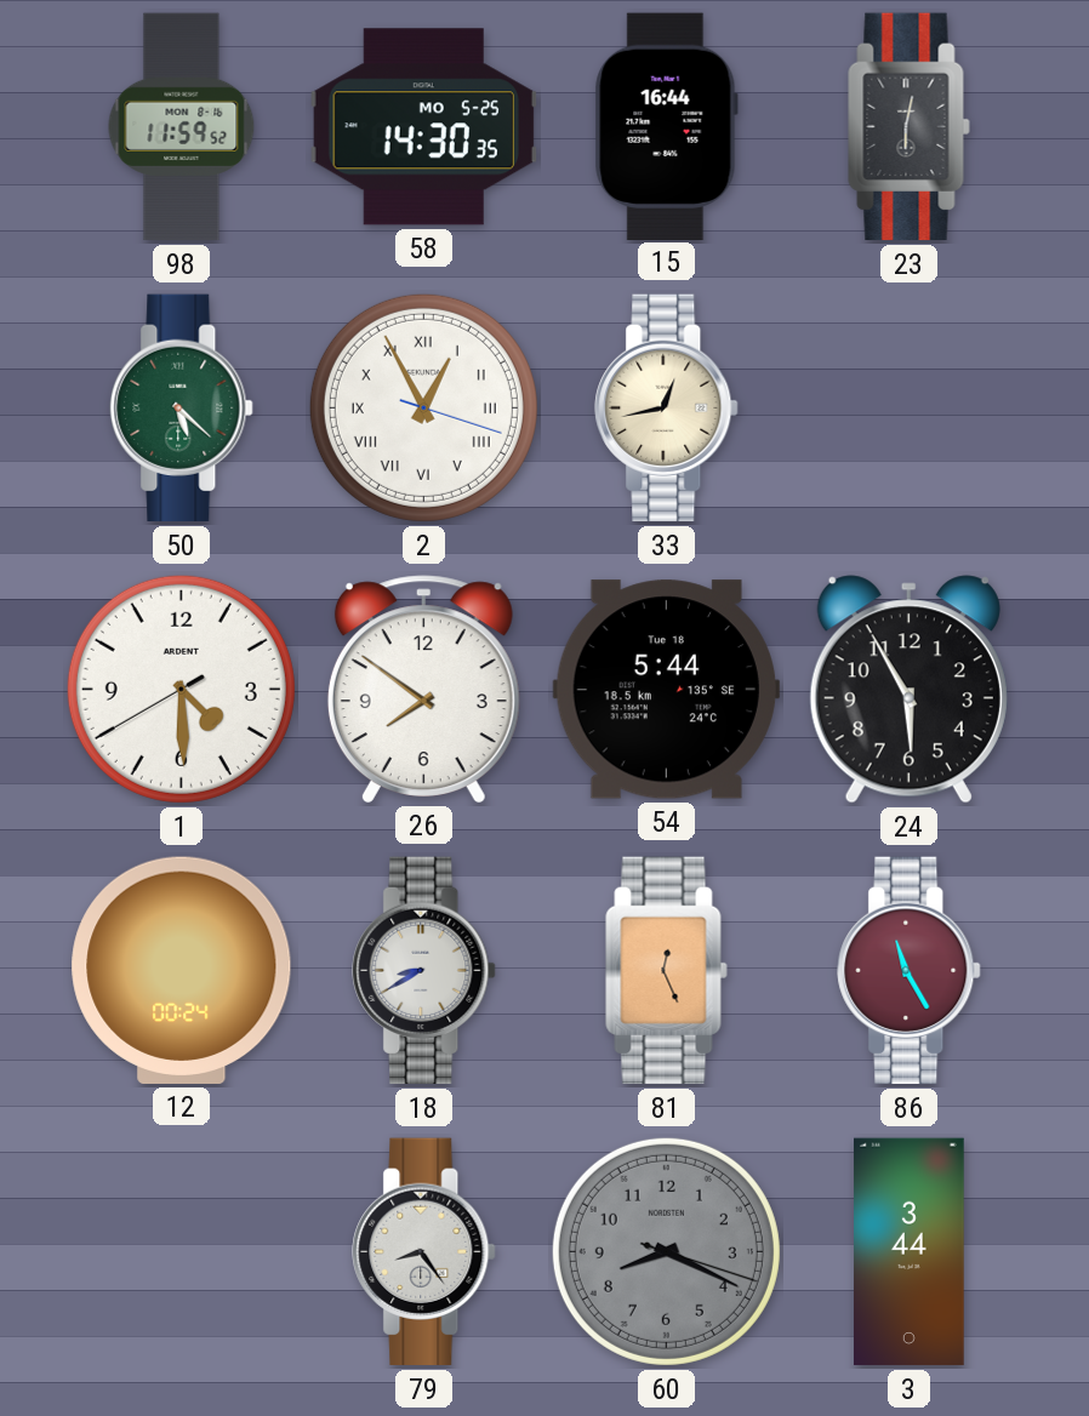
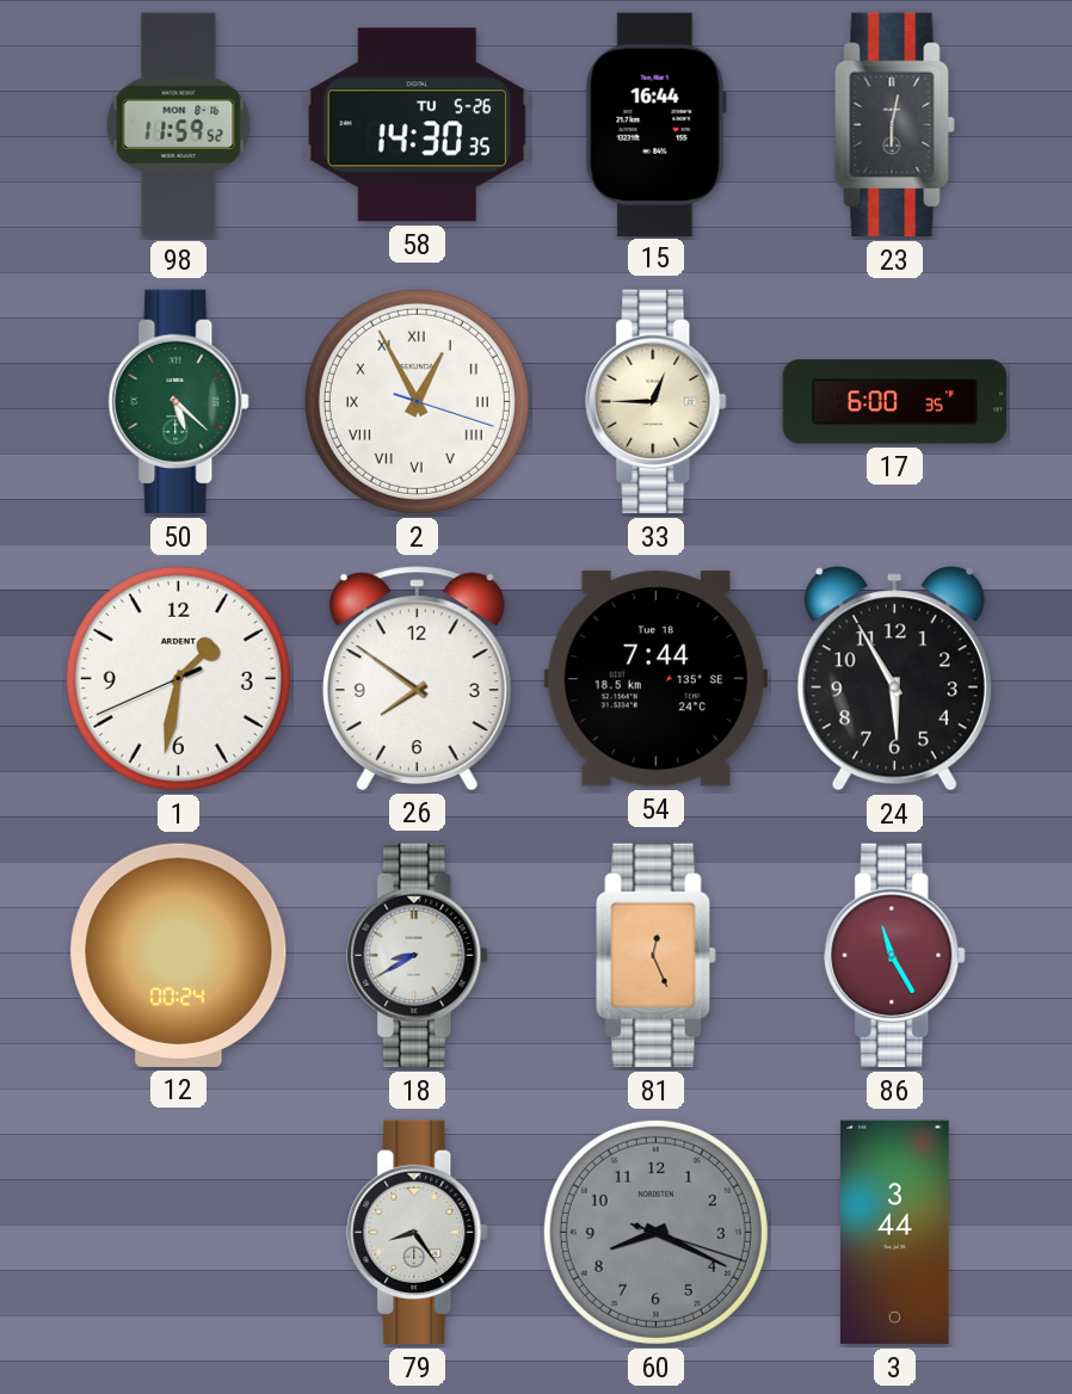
58 date: MO 5-25 -> TU 5-26 (417, 125)
33: 12:43 -> 12:45 (657, 402)
17: none -> 6:00 (895, 402)
1: 4:29 -> 1:31 (178, 678)
54: 5:44 -> 7:44 (655, 679)
